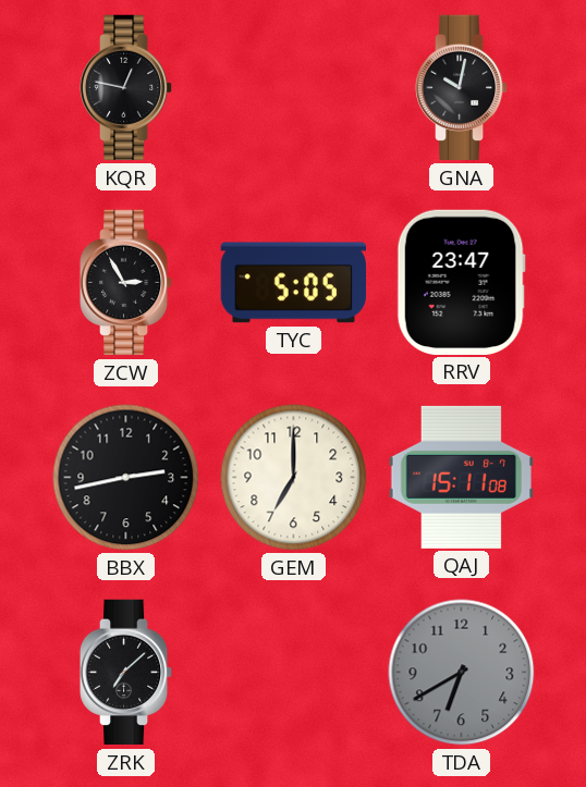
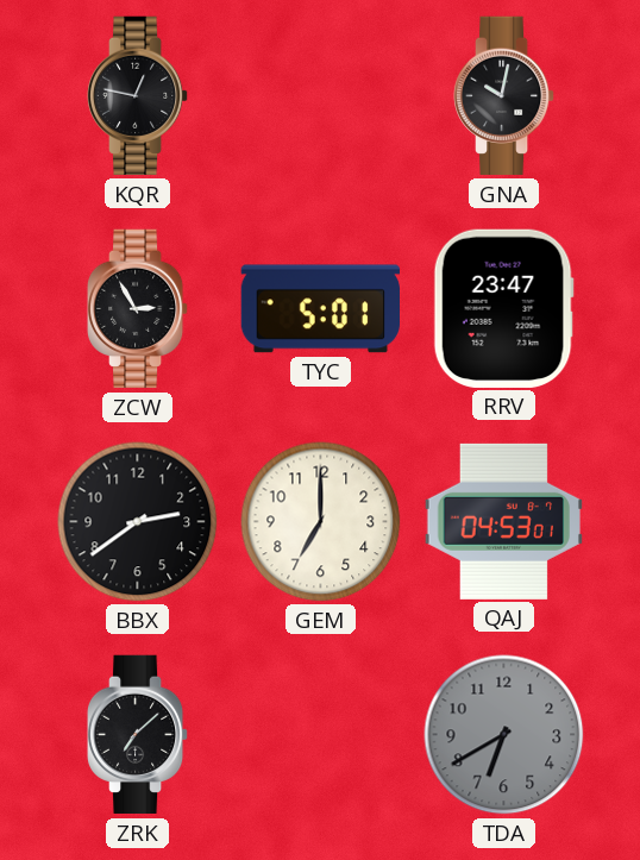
TYC: 5:05 -> 5:01 (320, 309)
BBX: 2:43 -> 2:39 (138, 522)
QAJ: 15:11 -> 04:53 (503, 521)
